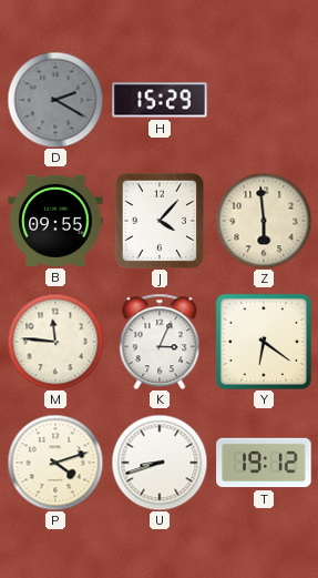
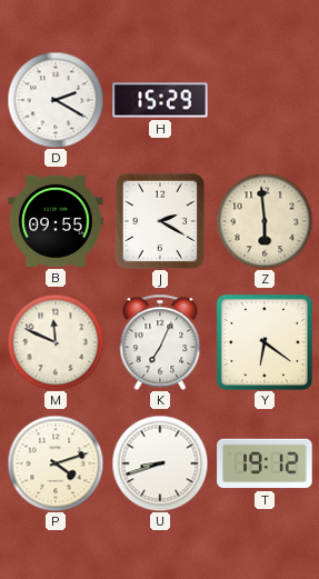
D dial: grey -> white (56, 100)
J: 4:07 -> 2:20 (160, 221)
M: 11:46 -> 11:49 (56, 342)
K: 3:04 -> 7:04 (160, 342)
